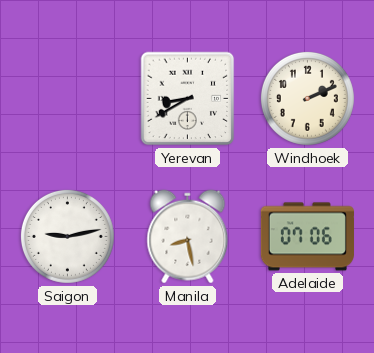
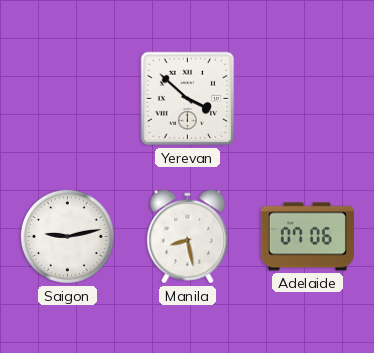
Yerevan: 8:40 -> 3:52 (188, 99)
Windhoek: 2:11 -> none (307, 98)
